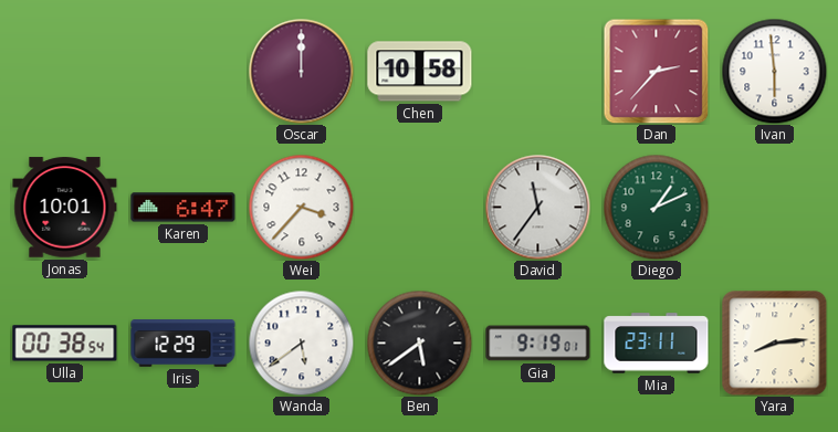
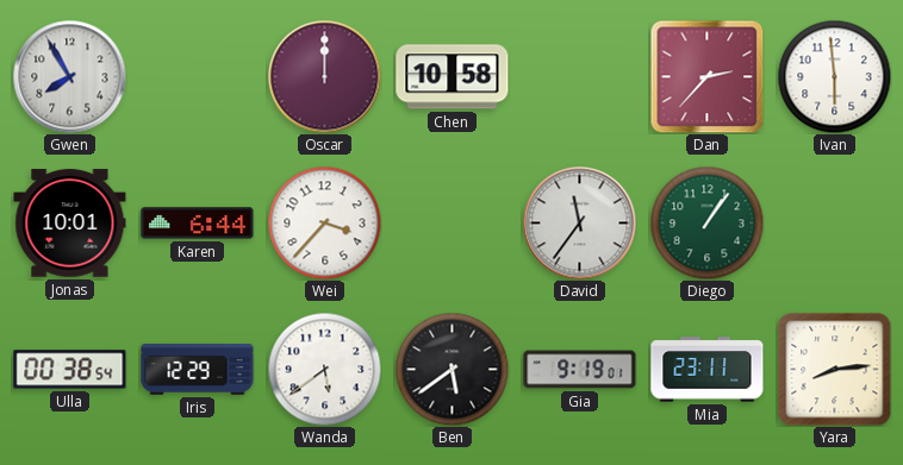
Gwen: none -> 7:55 (69, 76)
Karen: 6:47 -> 6:44 (198, 224)
Diego: 1:11 -> 1:06 (706, 222)
